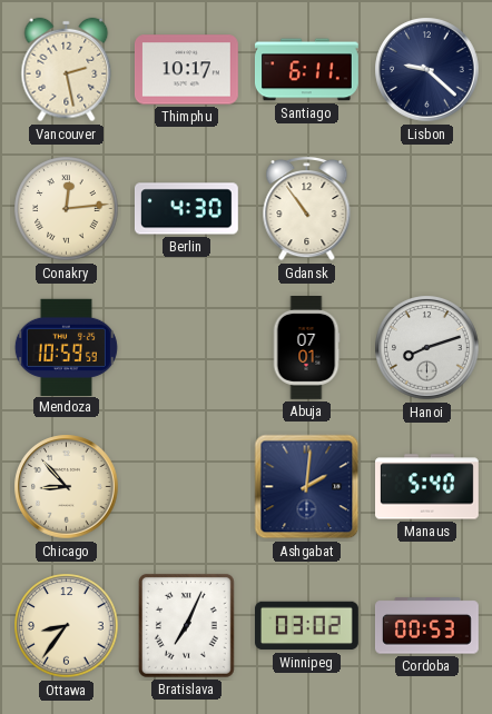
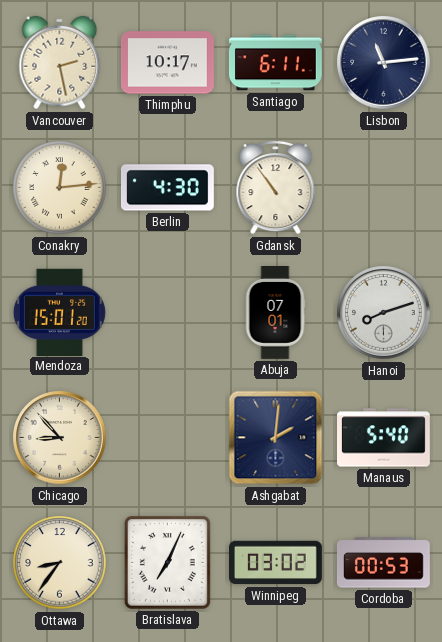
Lisbon: 9:22 -> 11:14 (384, 63)
Mendoza: 10:59 -> 15:01 (59, 312)
